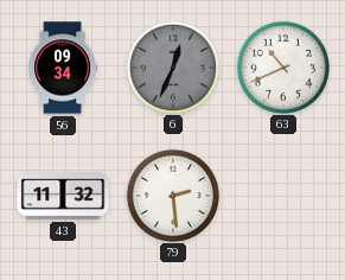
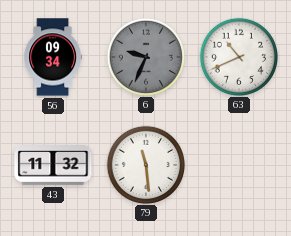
6: 12:34 -> 9:34 (145, 56)
79: 2:29 -> 11:29 (145, 164)
